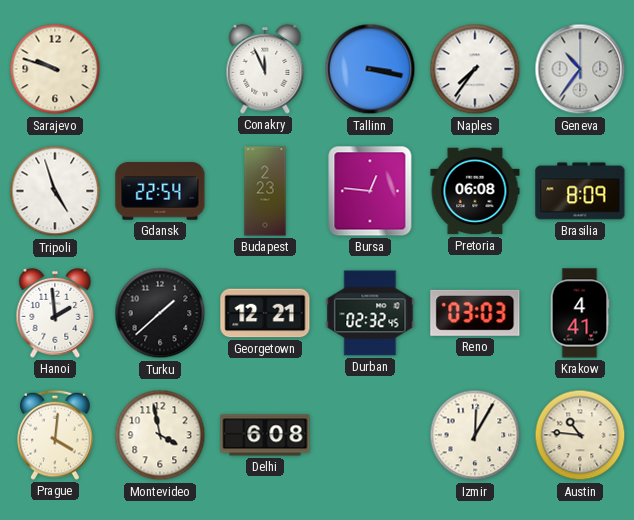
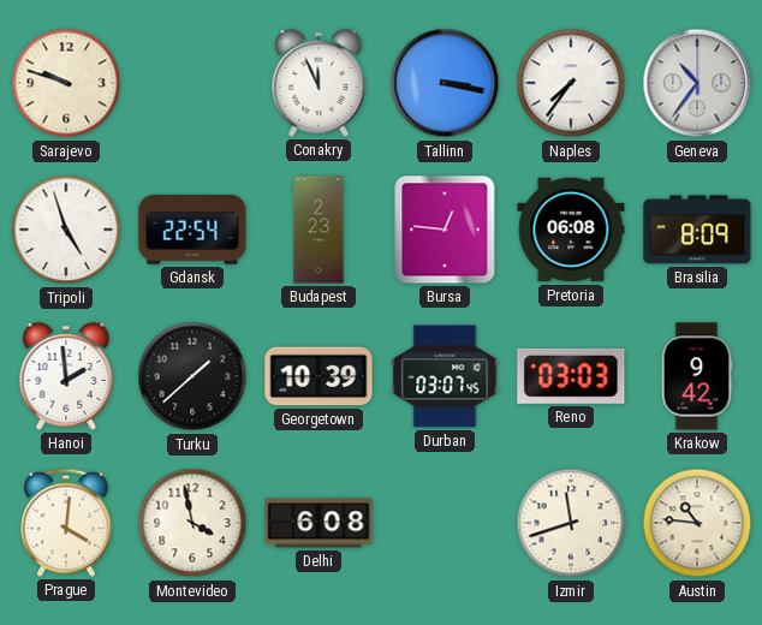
Georgetown: 12:21 -> 10:39 (319, 376)
Durban: 02:32 -> 03:07 (445, 376)
Krakow: 4:41 -> 9:42 (697, 376)
Izmir: 12:05 -> 11:42 (571, 523)
